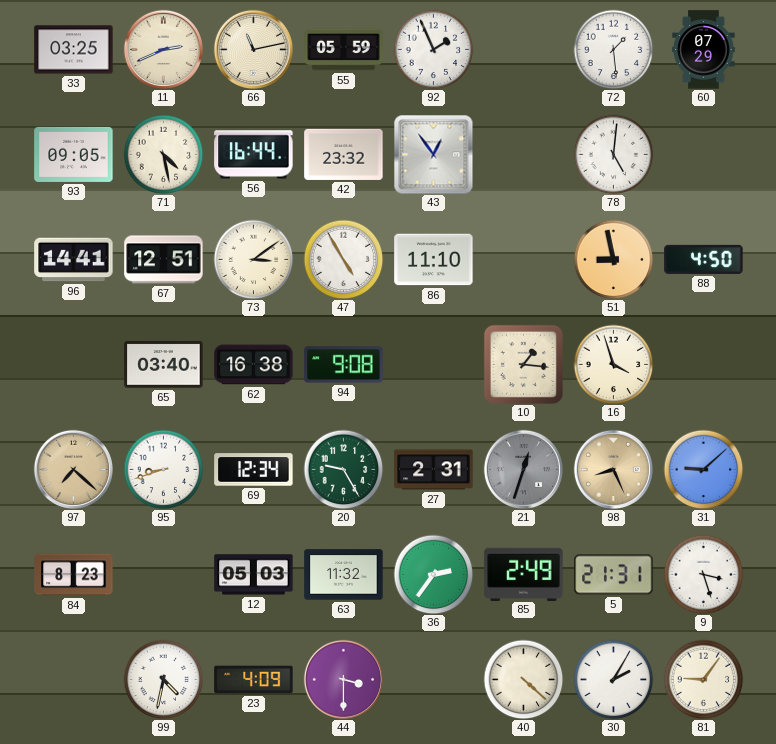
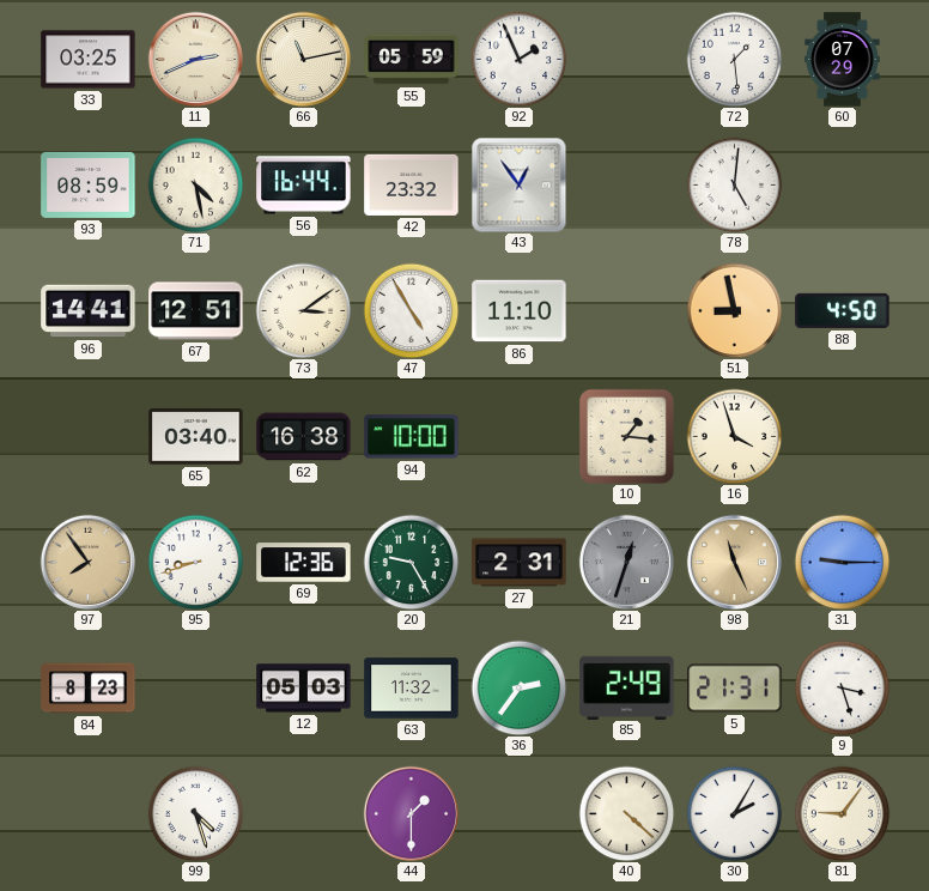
93: 09:05 -> 08:59 (89, 184)
94: 9:08 -> 10:00 (412, 437)
97: 7:22 -> 7:54 (87, 562)
69: 12:34 -> 12:36 (304, 563)
98: 8:26 -> 11:26 (734, 562)
31: 9:08 -> 9:15 (842, 562)
99: 4:32 -> 4:27 (195, 813)
23: 4:09 -> none (254, 680)
44: 3:30 -> 1:30 (411, 813)
